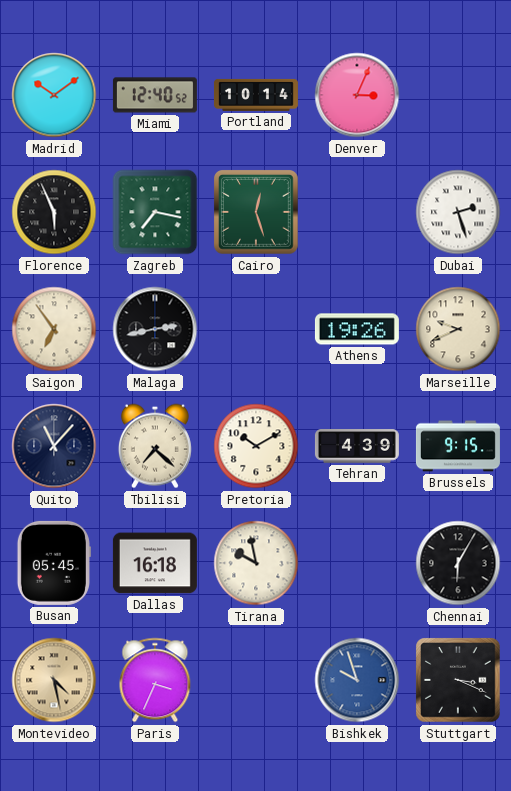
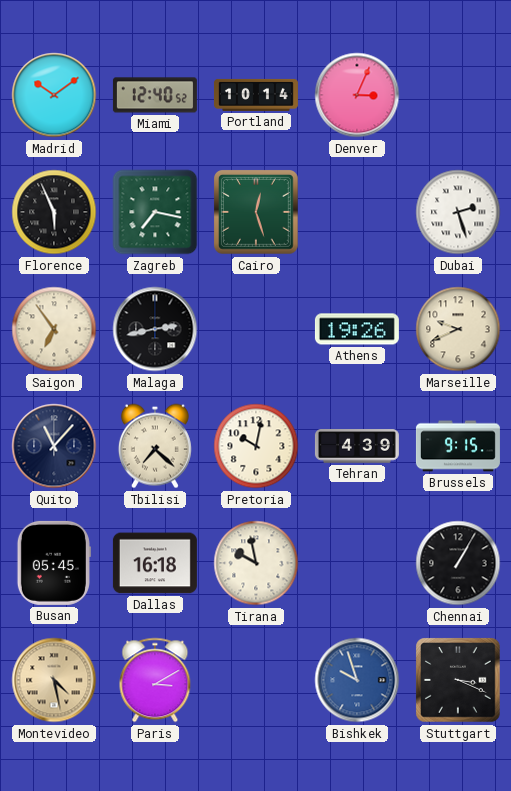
Pretoria: 10:10 -> 10:02 (256, 446)
Chennai: 6:05 -> 1:05 (458, 563)
Paris: 3:34 -> 3:10 (155, 680)
